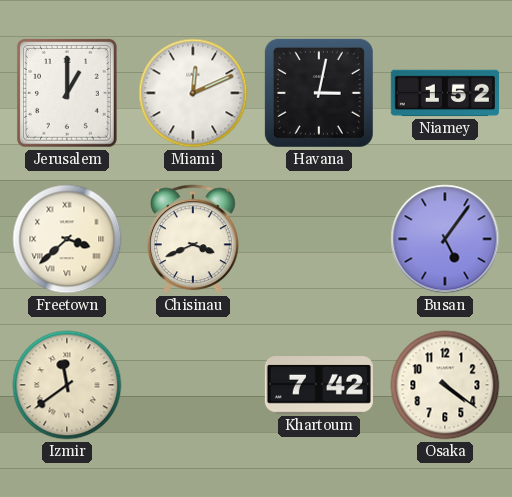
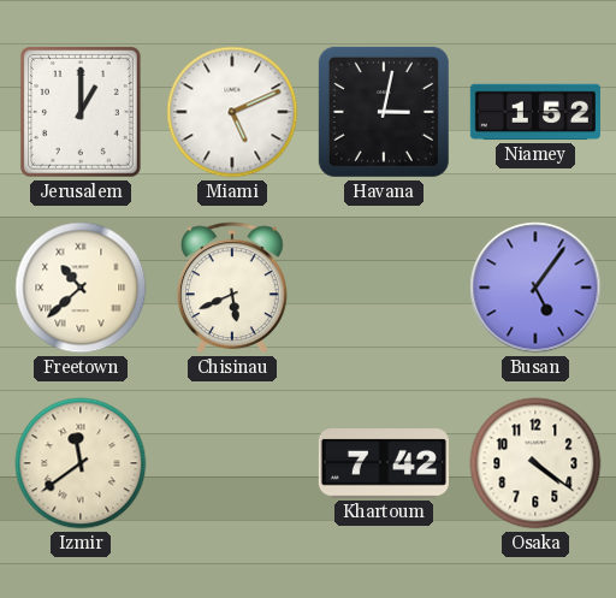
Miami: 12:11 -> 5:11 (232, 112)
Freetown: 3:38 -> 10:38 (81, 288)
Chisinau: 3:41 -> 5:41 (232, 288)
